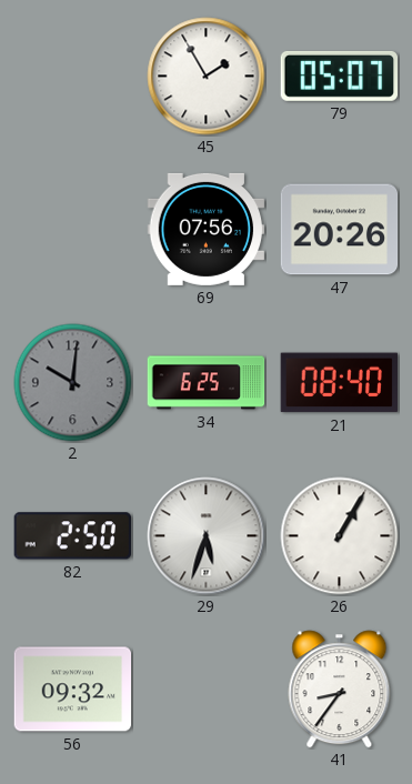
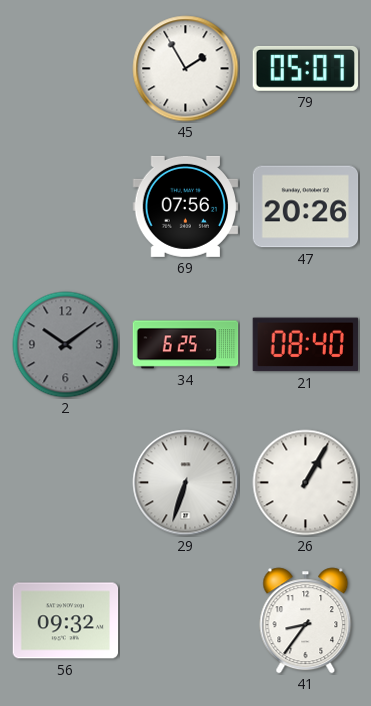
2: 10:01 -> 10:09 (66, 345)
82: 2:50 -> none (72, 536)
29: 5:33 -> 6:33 (186, 483)
